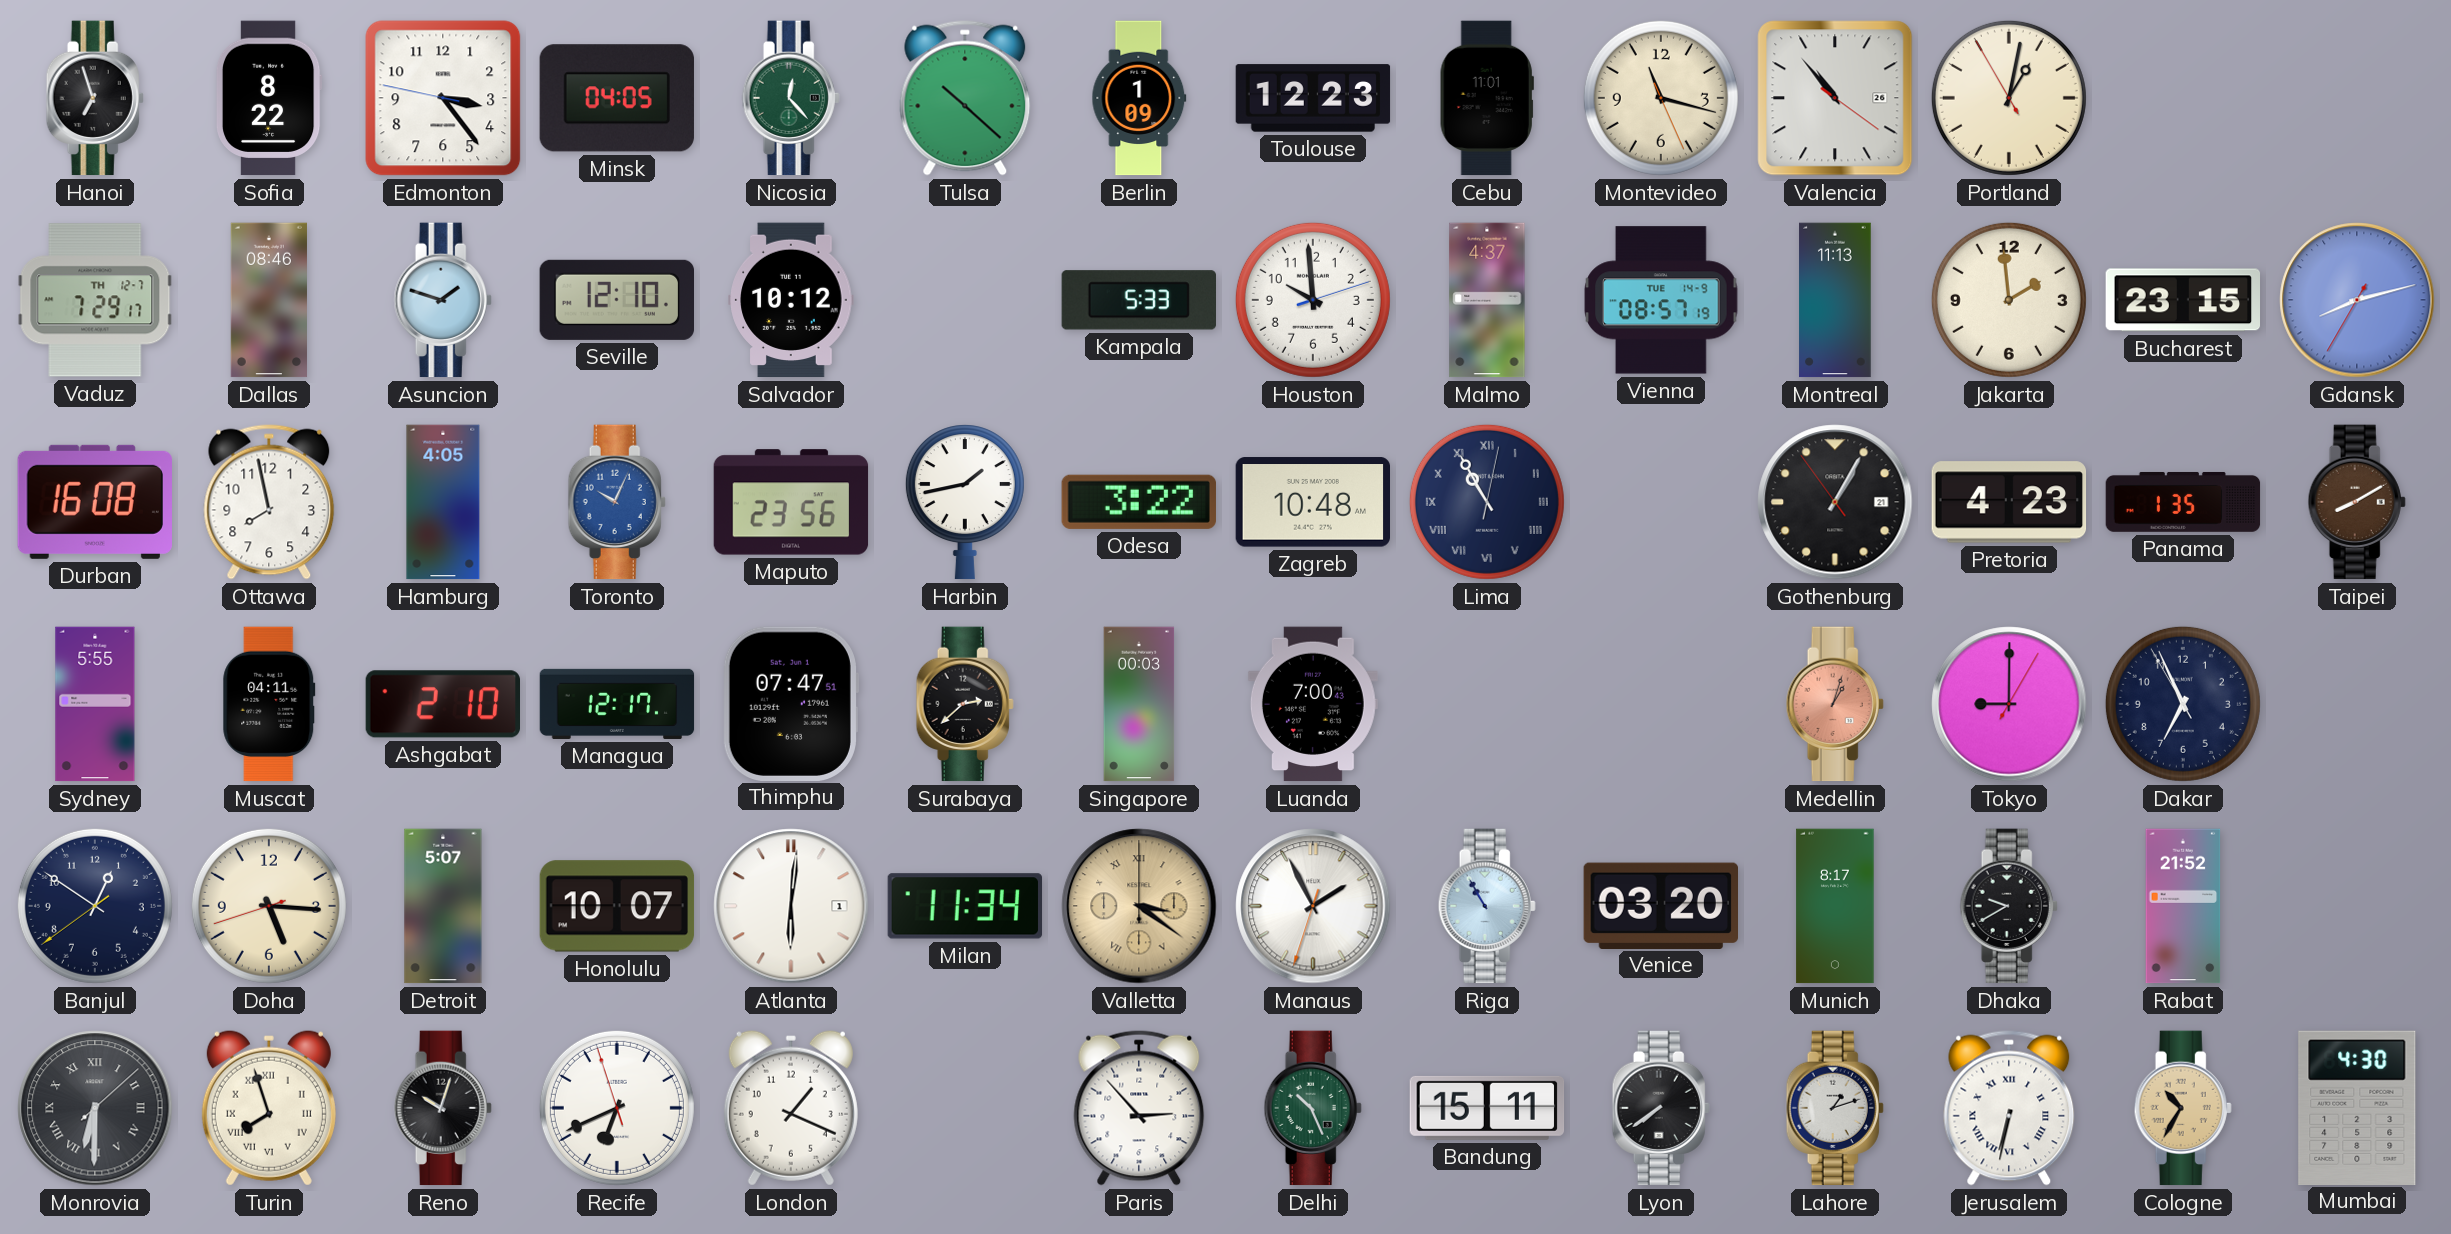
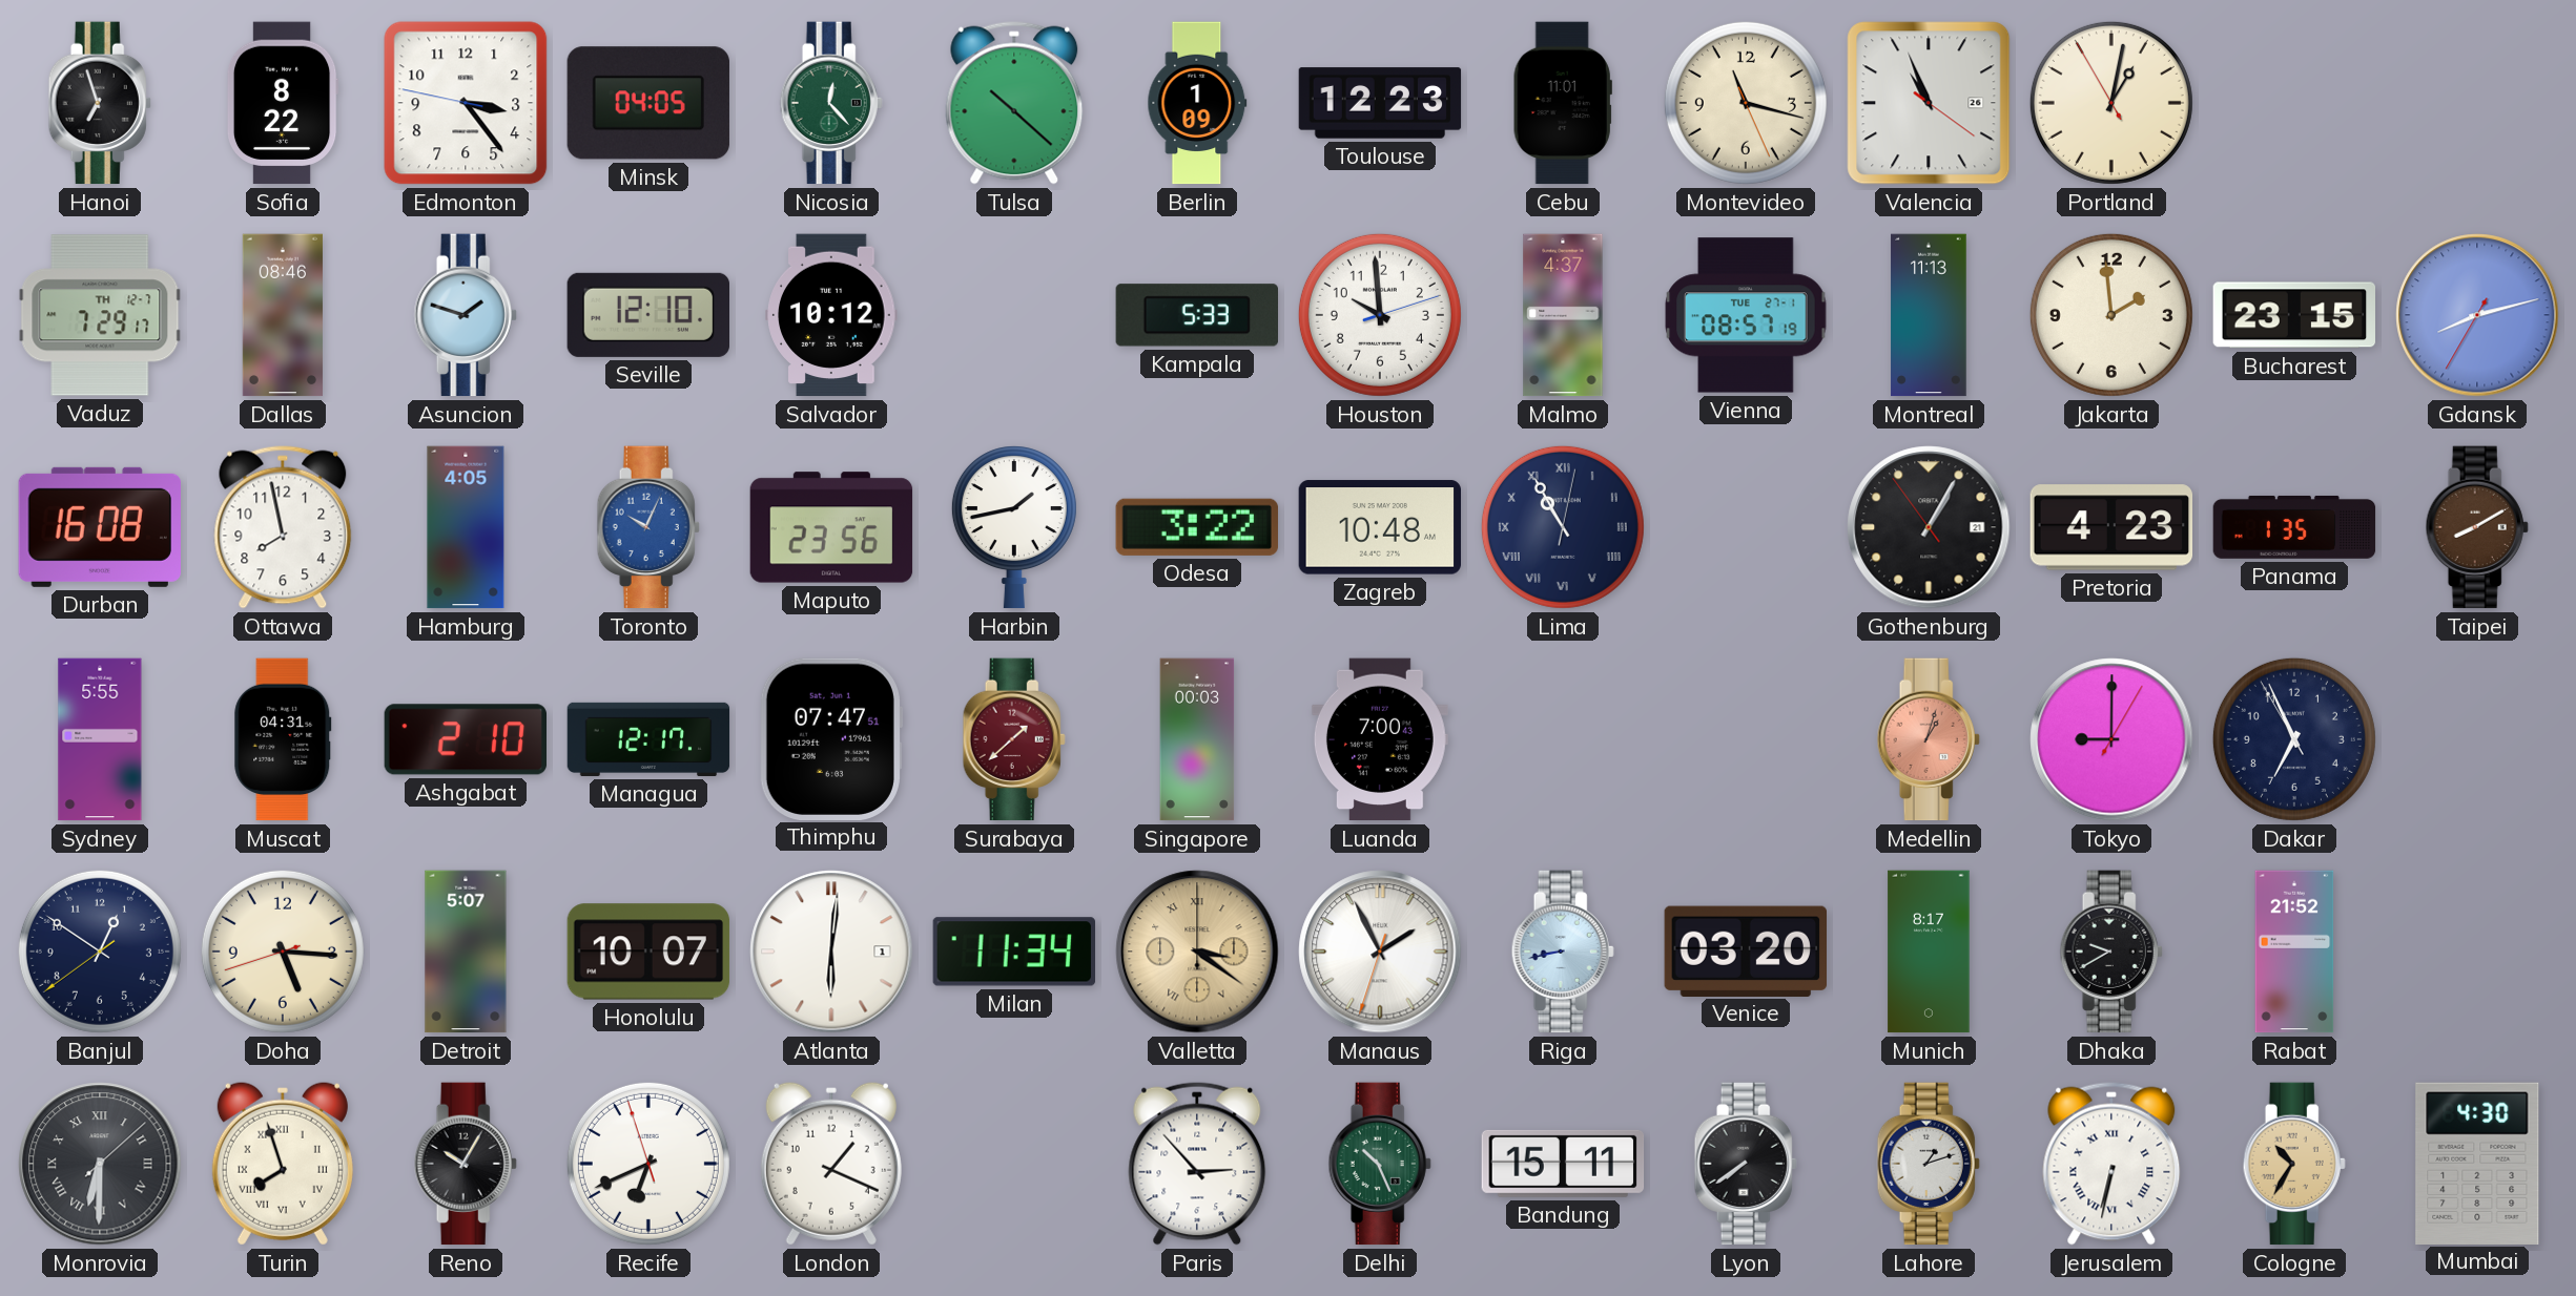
Valencia: 10:53 -> 10:56 (1929, 103)
Vienna date: TUE 14-9 -> TUE 27-1 (1746, 315)
Muscat: 04:11 -> 04:31 (283, 739)
Surabaya: 2:38 -> 1:38 (1014, 739)
Surabaya dial: black -> burgundy (1014, 739)
Riga: 10:55 -> 8:43 (1563, 952)
Reno: 10:03 -> 10:05 (466, 1164)
